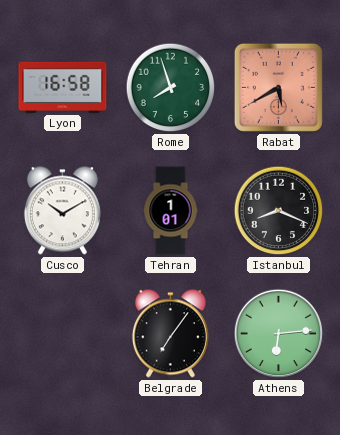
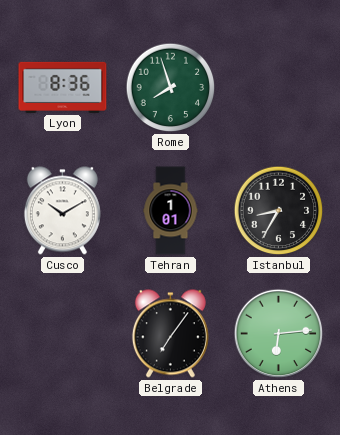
Lyon: 16:58 -> 8:36 (63, 87)
Rabat: 5:40 -> none (278, 87)
Istanbul: 8:19 -> 8:35 (279, 211)
